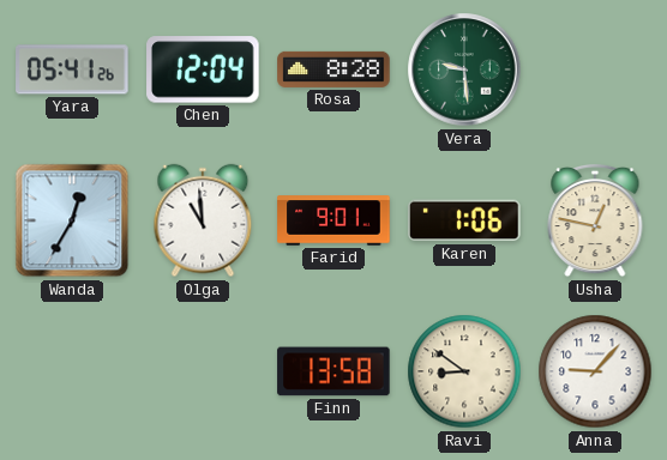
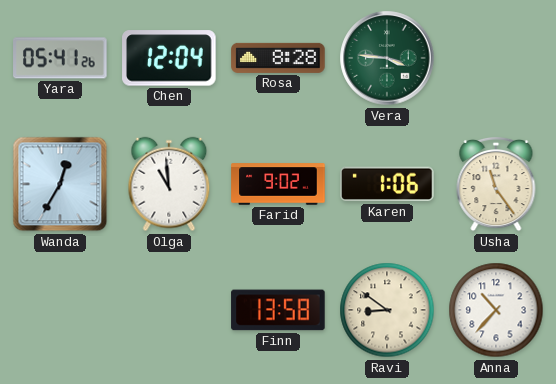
Vera: 9:29 -> 3:46 (387, 58)
Farid: 9:01 -> 9:02 (278, 184)
Usha: 12:47 -> 11:24 (496, 184)
Anna: 9:07 -> 10:37 (496, 310)
